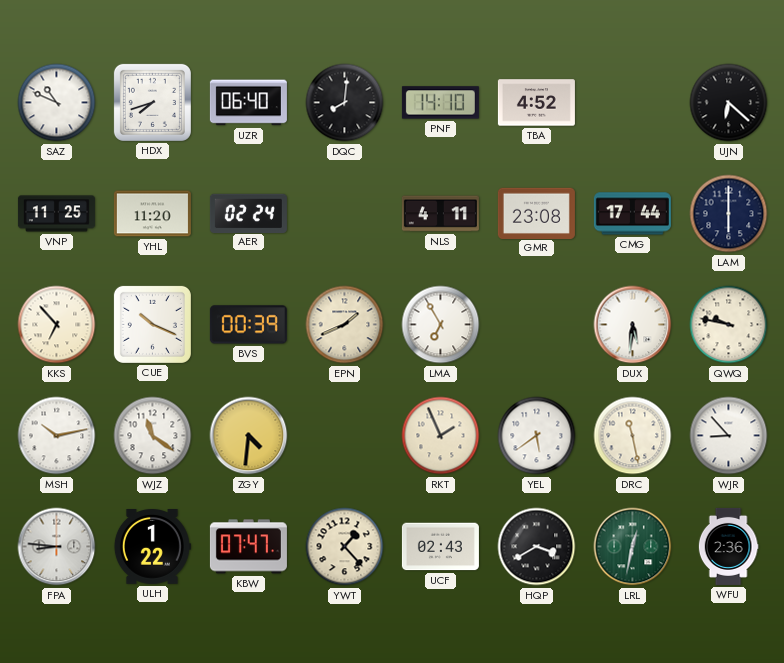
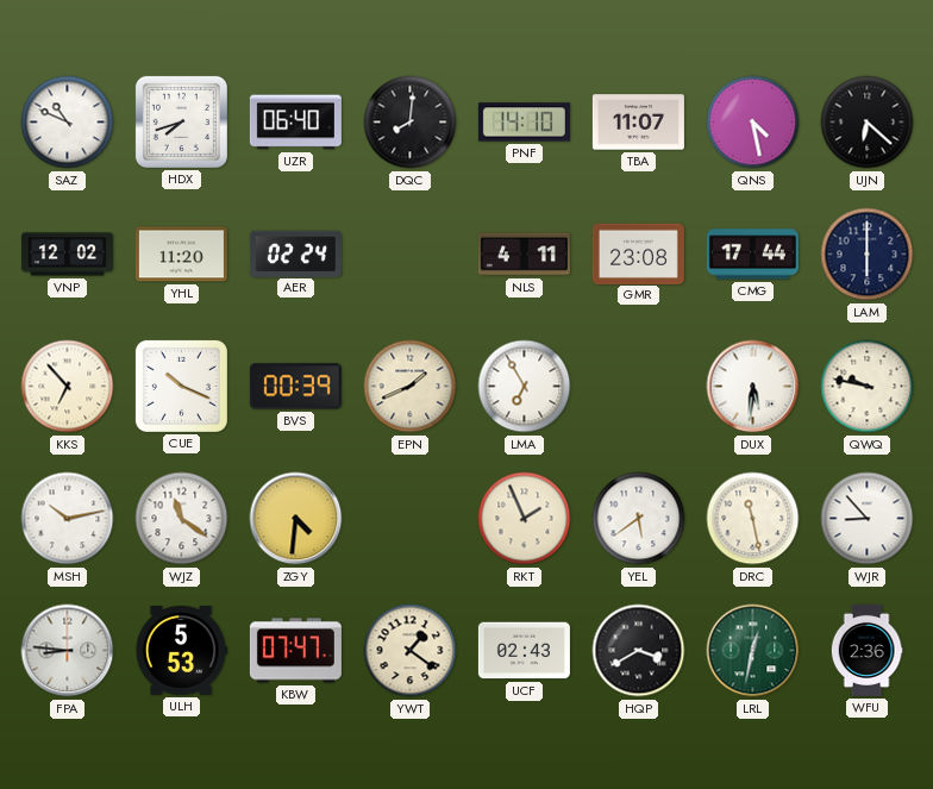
TBA: 4:52 -> 11:07 (638, 123)
QNS: none -> 4:28 (753, 123)
VNP: 11:25 -> 12:02 (67, 255)
ULH: 1:22 -> 5:53 (181, 651)
YWT: 1:23 -> 1:21 (411, 651)
